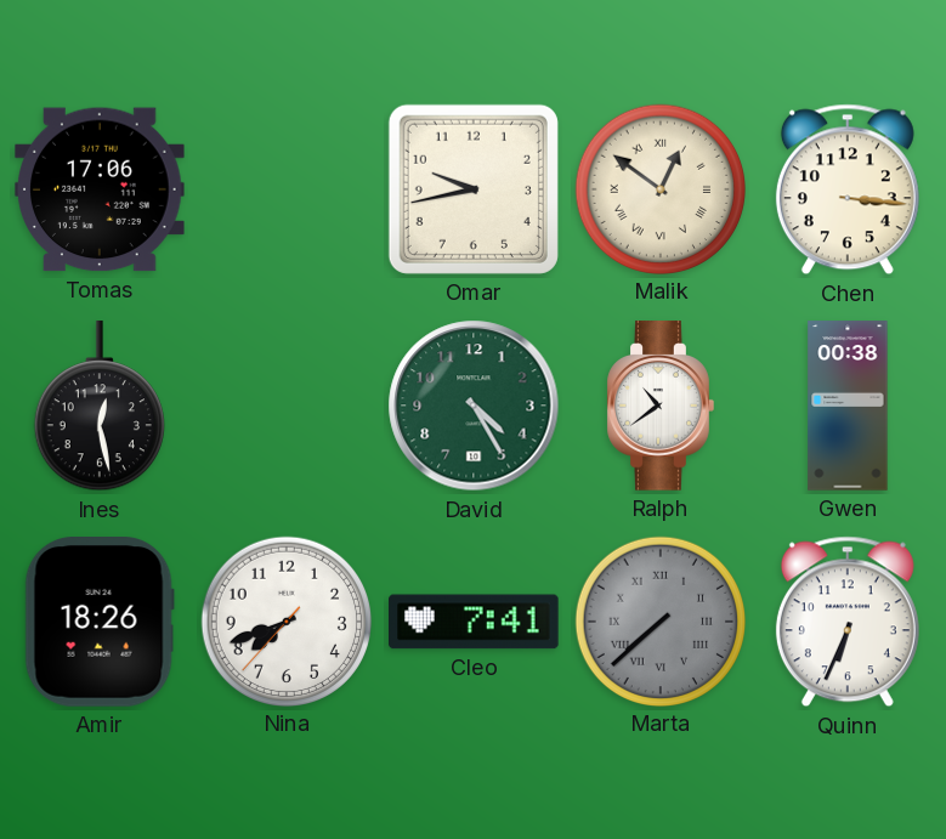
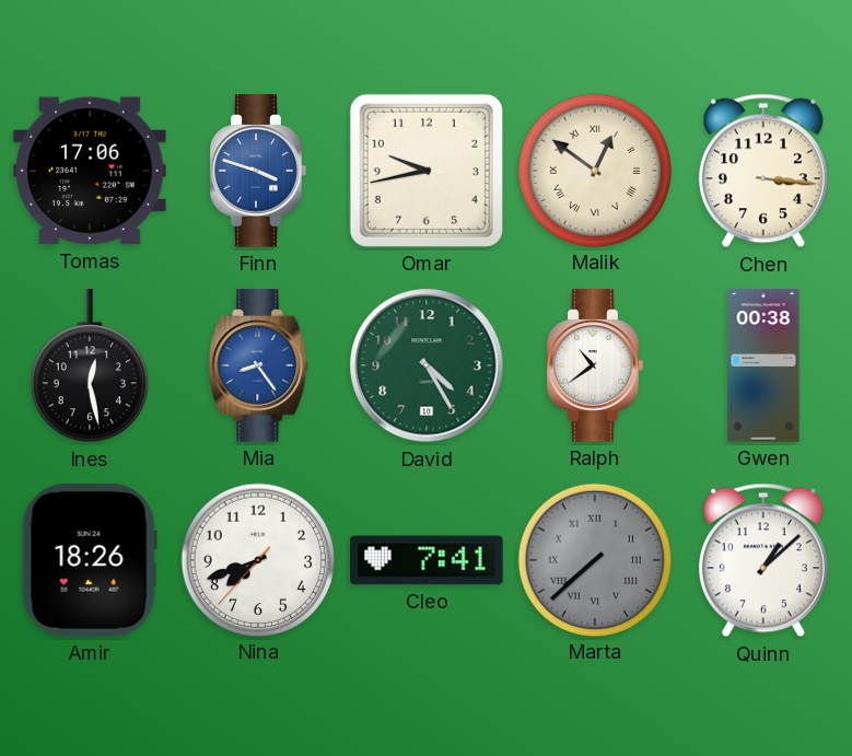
Finn: none -> 3:48 (258, 171)
Mia: none -> 8:24 (258, 365)
Quinn: 6:34 -> 1:08 (763, 560)
